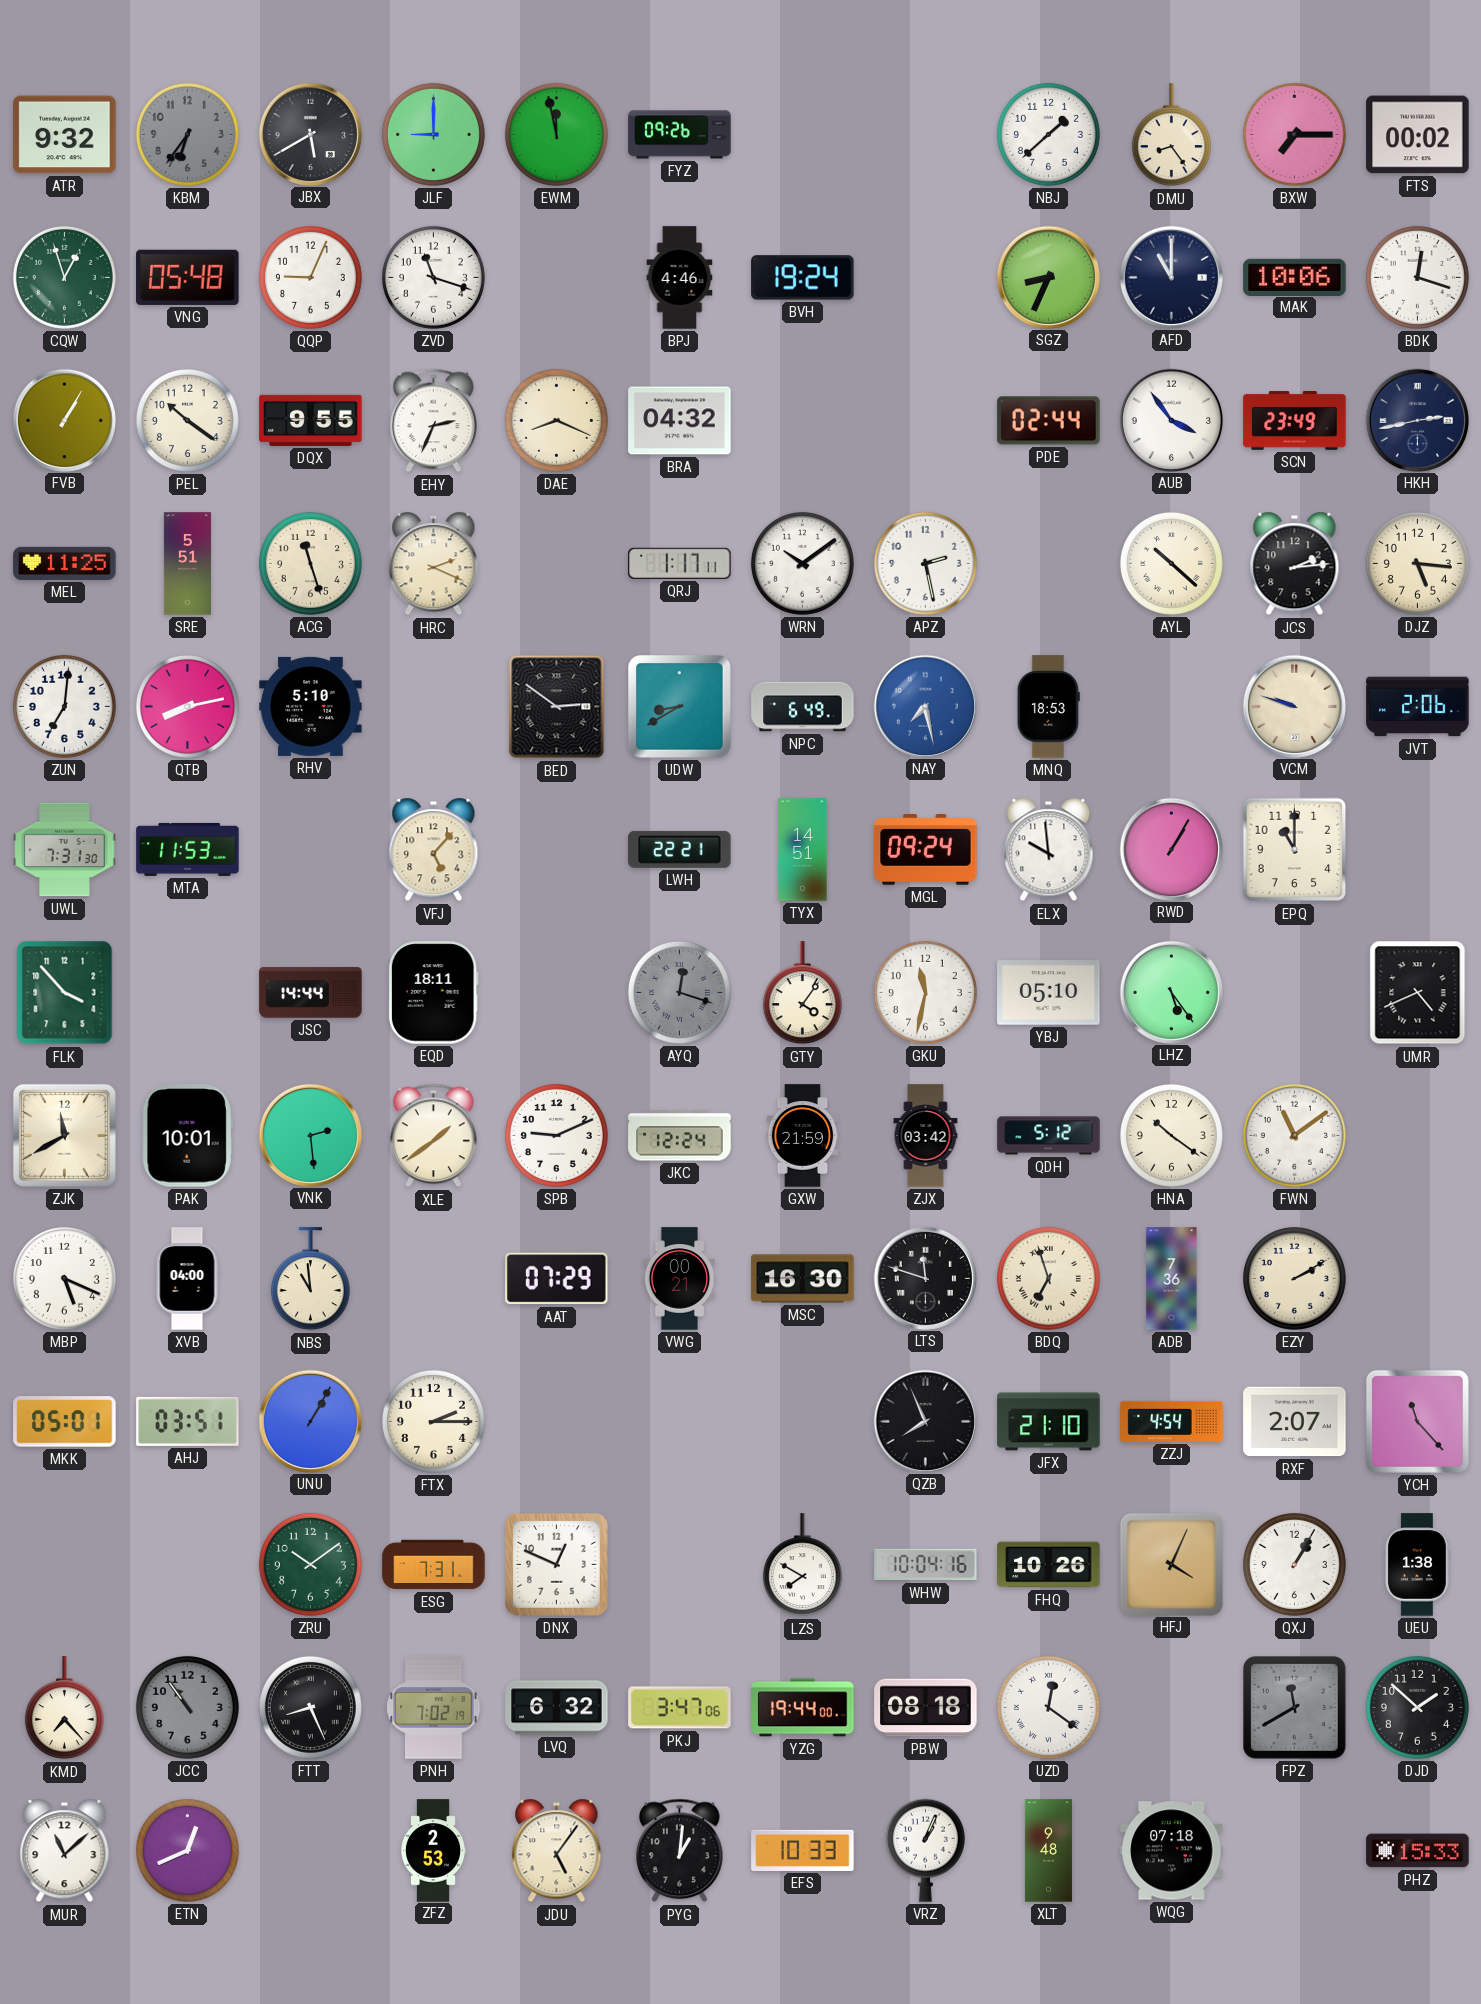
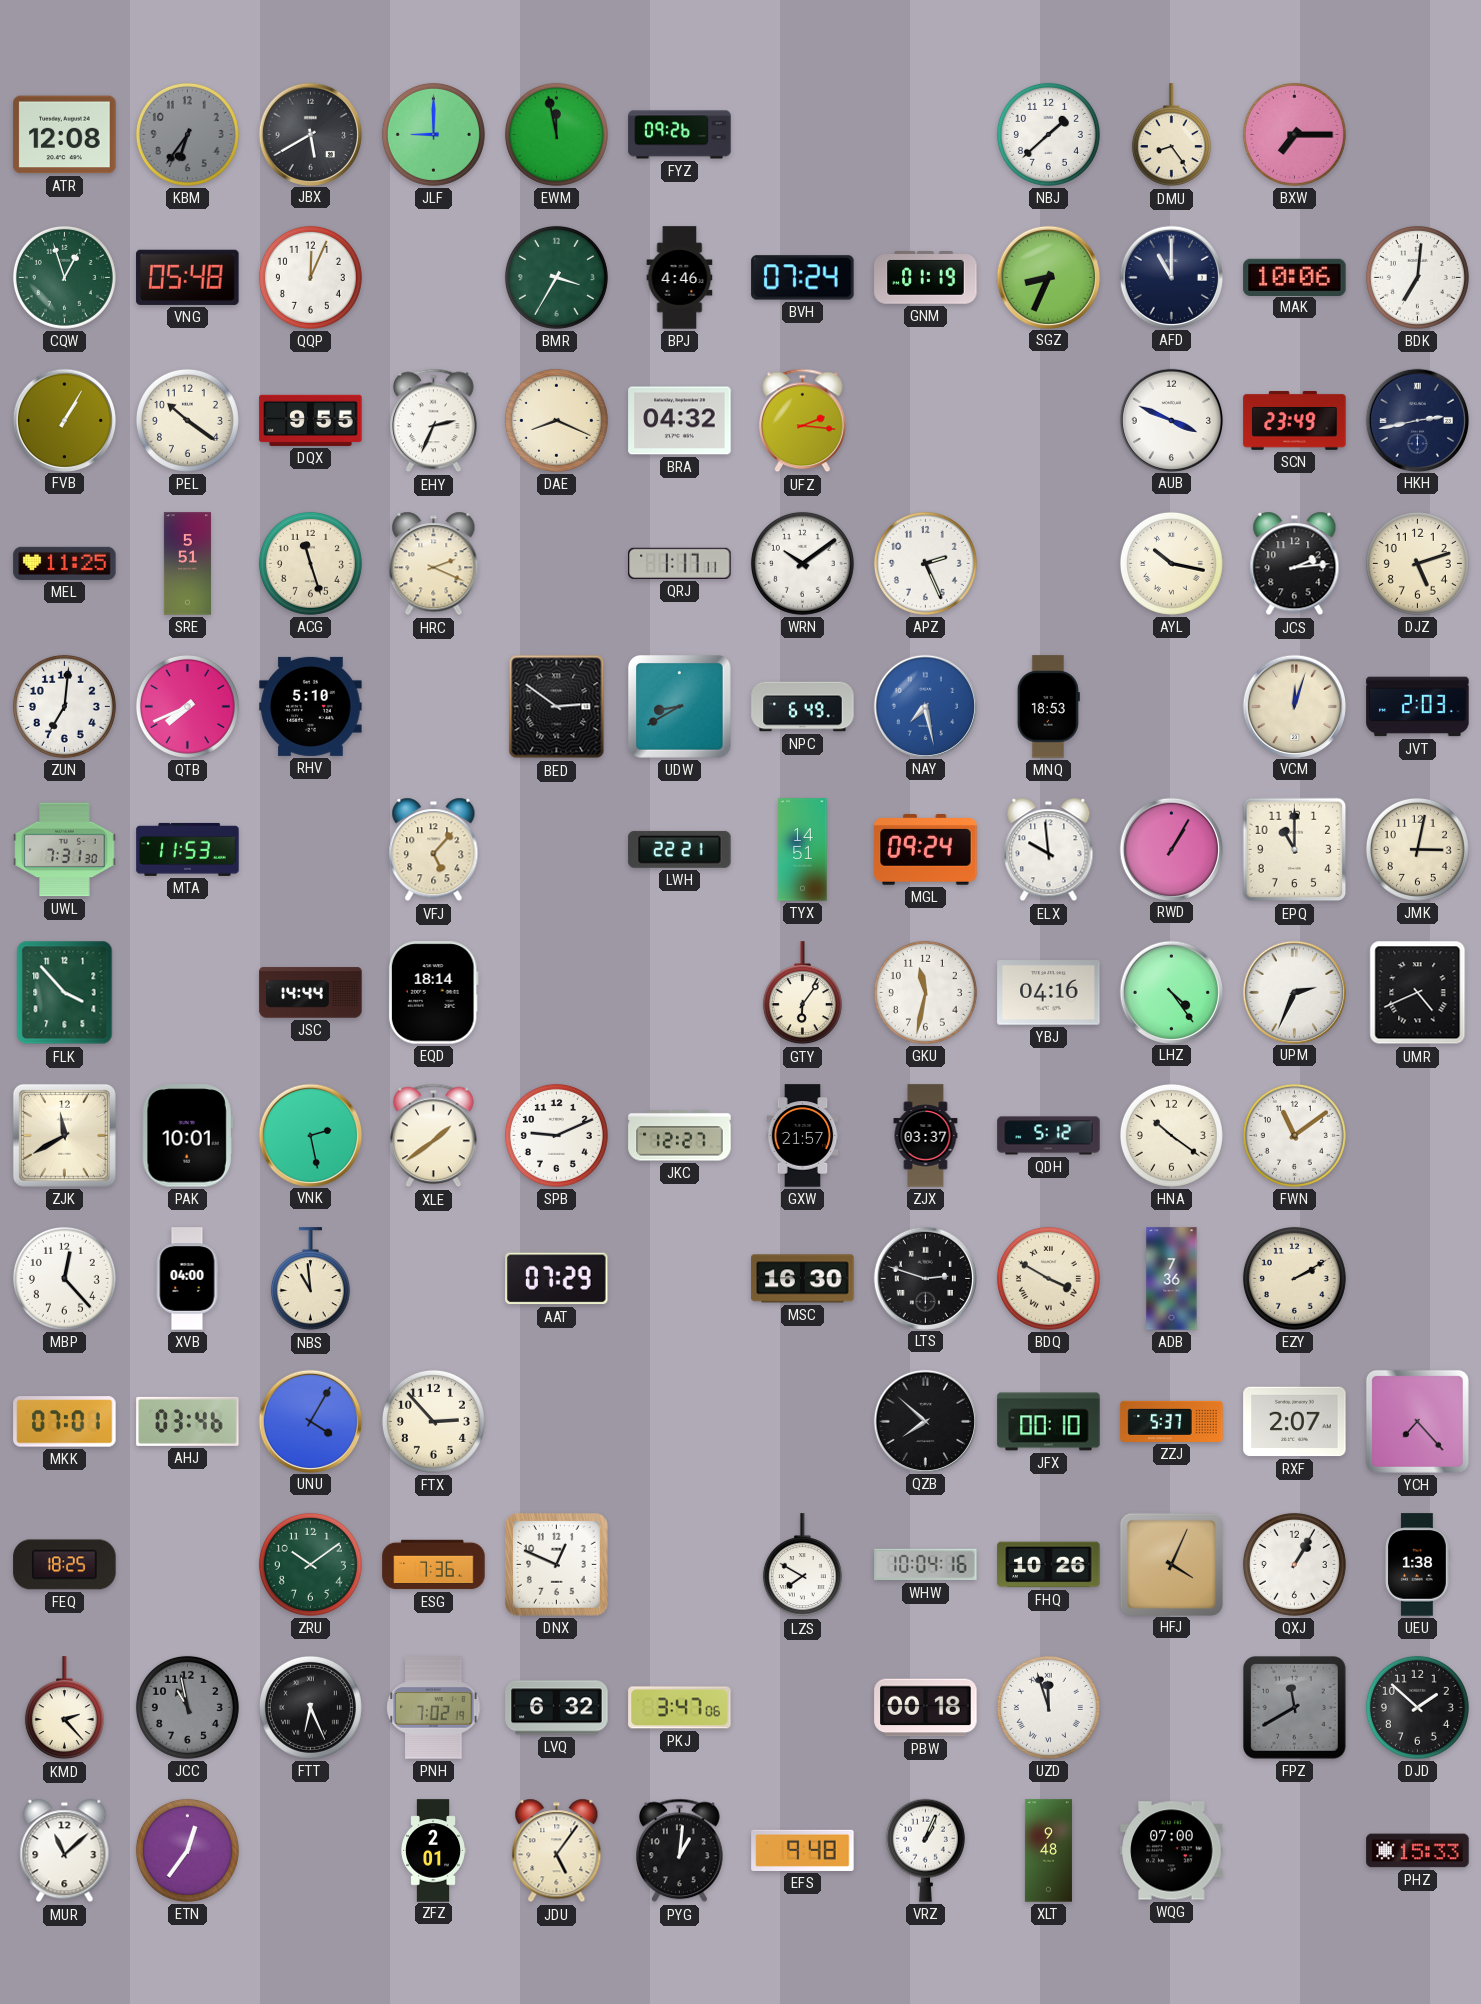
ATR: 9:32 -> 12:08 (65, 135)
FTS: 00:02 -> none (1418, 135)
QQP: 9:04 -> 12:04 (310, 277)
ZVD: 11:18 -> none (433, 277)
BMR: none -> 3:35 (556, 277)
BVH: 19:24 -> 07:24 (803, 278)
GNM: none -> 01:19 (926, 278)
BDK: 12:18 -> 7:01 (1417, 277)
UFZ: none -> 2:16 (803, 421)
PDE: 02:44 -> none (1049, 421)
AUB: 3:54 -> 3:49 (1171, 420)
APZ: 2:28 -> 2:26 (925, 563)
AYL: 10:22 -> 10:17 (1171, 563)
DJZ: 5:16 -> 5:12 (1417, 563)
QTB: 8:13 -> 7:41 (187, 706)
VCM: 9:48 -> 12:03 (1294, 706)
JVT: 2:06 -> 2:03 (1418, 707)
JMK: none -> 3:02 (1417, 849)
EQD: 18:11 -> 18:14 (433, 993)
AYQ: 12:18 -> none (679, 992)
GTY: 4:06 -> 6:06 (802, 993)
YBJ: 05:10 -> 04:16 (1049, 993)
LHZ: 5:24 -> 4:24 (1171, 992)
UPM: none -> 2:34 (1294, 992)
VNK: 2:29 -> 2:28 (310, 1135)
JKC: 12:24 -> 12:27 (680, 1136)
GXW: 21:59 -> 21:57 (803, 1136)
ZJX: 03:42 -> 03:37 (926, 1136)
MBP: 5:19 -> 12:23 (64, 1278)
VWG: 00:21 -> none (680, 1279)
LTS: 11:48 -> 2:48 (925, 1278)
BDQ: 6:57 -> 3:50 (1048, 1278)
MKK: 05:01 -> 07:01 (65, 1422)
AHJ: 03:51 -> 03:46 (188, 1421)
UNU: 1:05 -> 4:05 (310, 1421)
FTX: 2:15 -> 2:53 (433, 1421)
QZB: 7:56 -> 7:52 (925, 1421)
JFX: 21:10 -> 00:10 (1049, 1422)
ZZJ: 4:54 -> 5:37 (1172, 1421)
YCH: 11:23 -> 7:23 (1417, 1421)
FEQ: none -> 18:25 (65, 1565)
ESG: 7:31 -> 7:36 (434, 1565)
KMD: 7:23 -> 2:23 (64, 1708)
JCC: 10:54 -> 10:58 (187, 1707)
FTT: 8:26 -> 6:26 (310, 1707)
YZG: 19:44 -> none (803, 1708)
PBW: 08:18 -> 00:18 (926, 1708)
UZD: 12:21 -> 11:57 (1048, 1707)
ETN: 12:41 -> 12:36 (187, 1850)
ZFZ: 2:53 -> 2:01 (433, 1851)
EFS: 10:33 -> 9:48 (803, 1850)
WQG: 07:18 -> 07:00 (1172, 1851)
